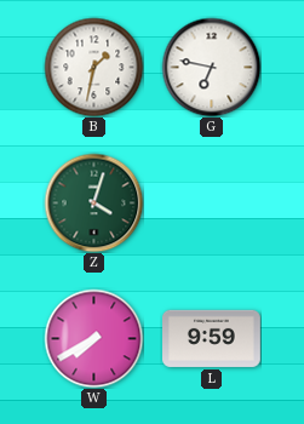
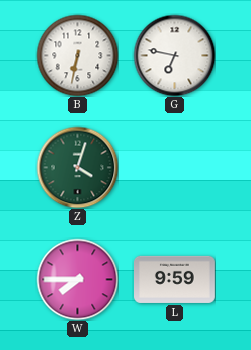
B: 1:32 -> 6:32 (77, 55)
W: 7:40 -> 7:45 (77, 279)
